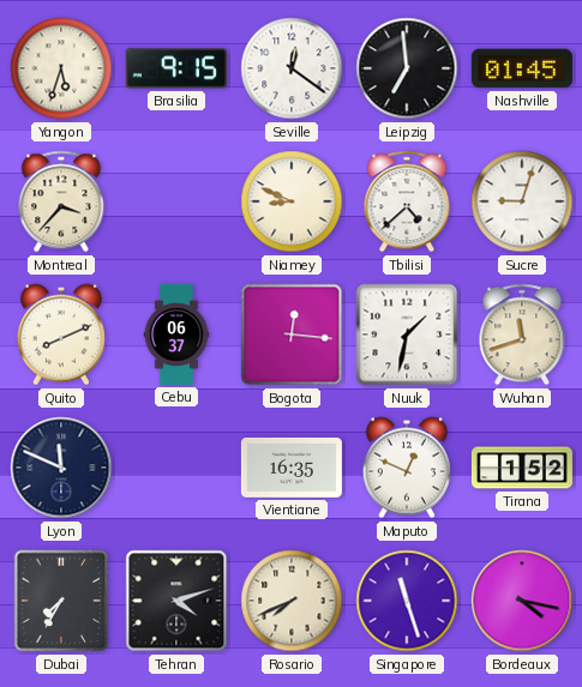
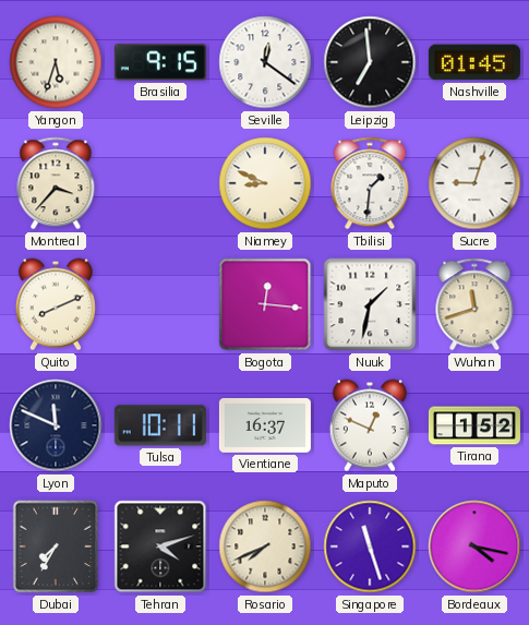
Tbilisi: 4:38 -> 1:31 (370, 183)
Cebu: 06:37 -> none (176, 335)
Tulsa: none -> 10:11 (160, 425)
Vientiane: 16:35 -> 16:37 (265, 425)
